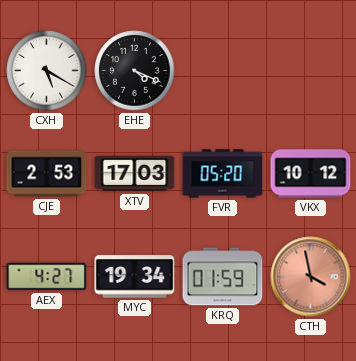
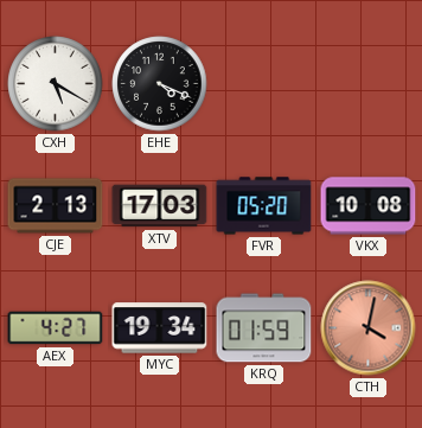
CJE: 2:53 -> 2:13 (56, 206)
VKX: 10:12 -> 10:08 (369, 206)
CTH: 3:58 -> 4:02 (369, 328)
